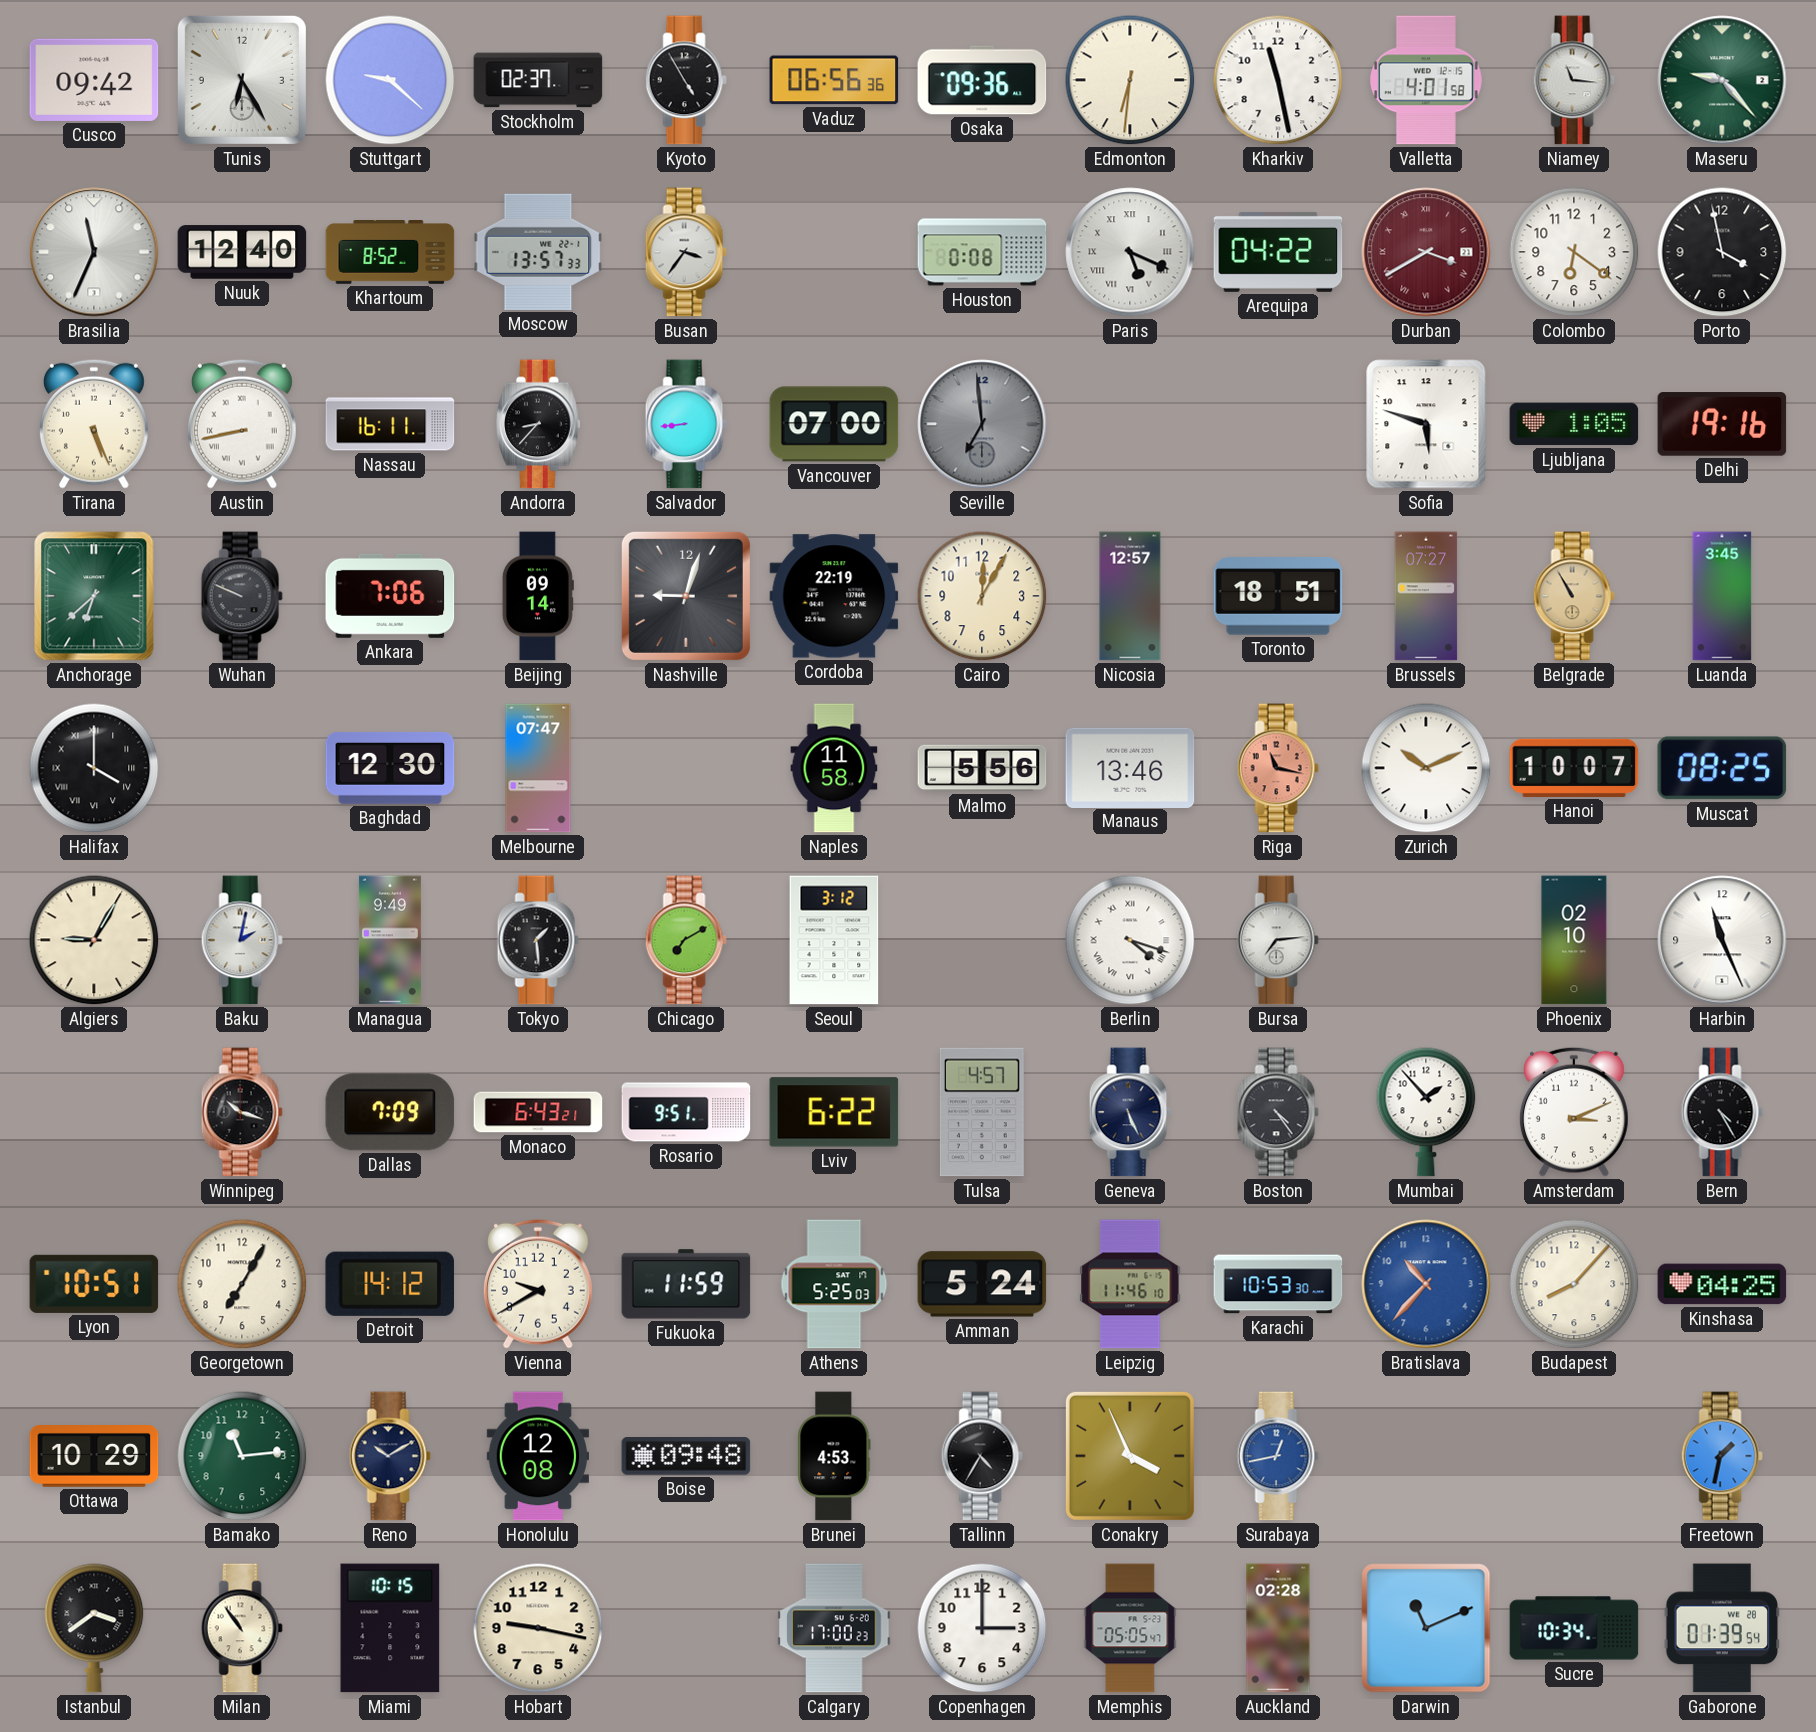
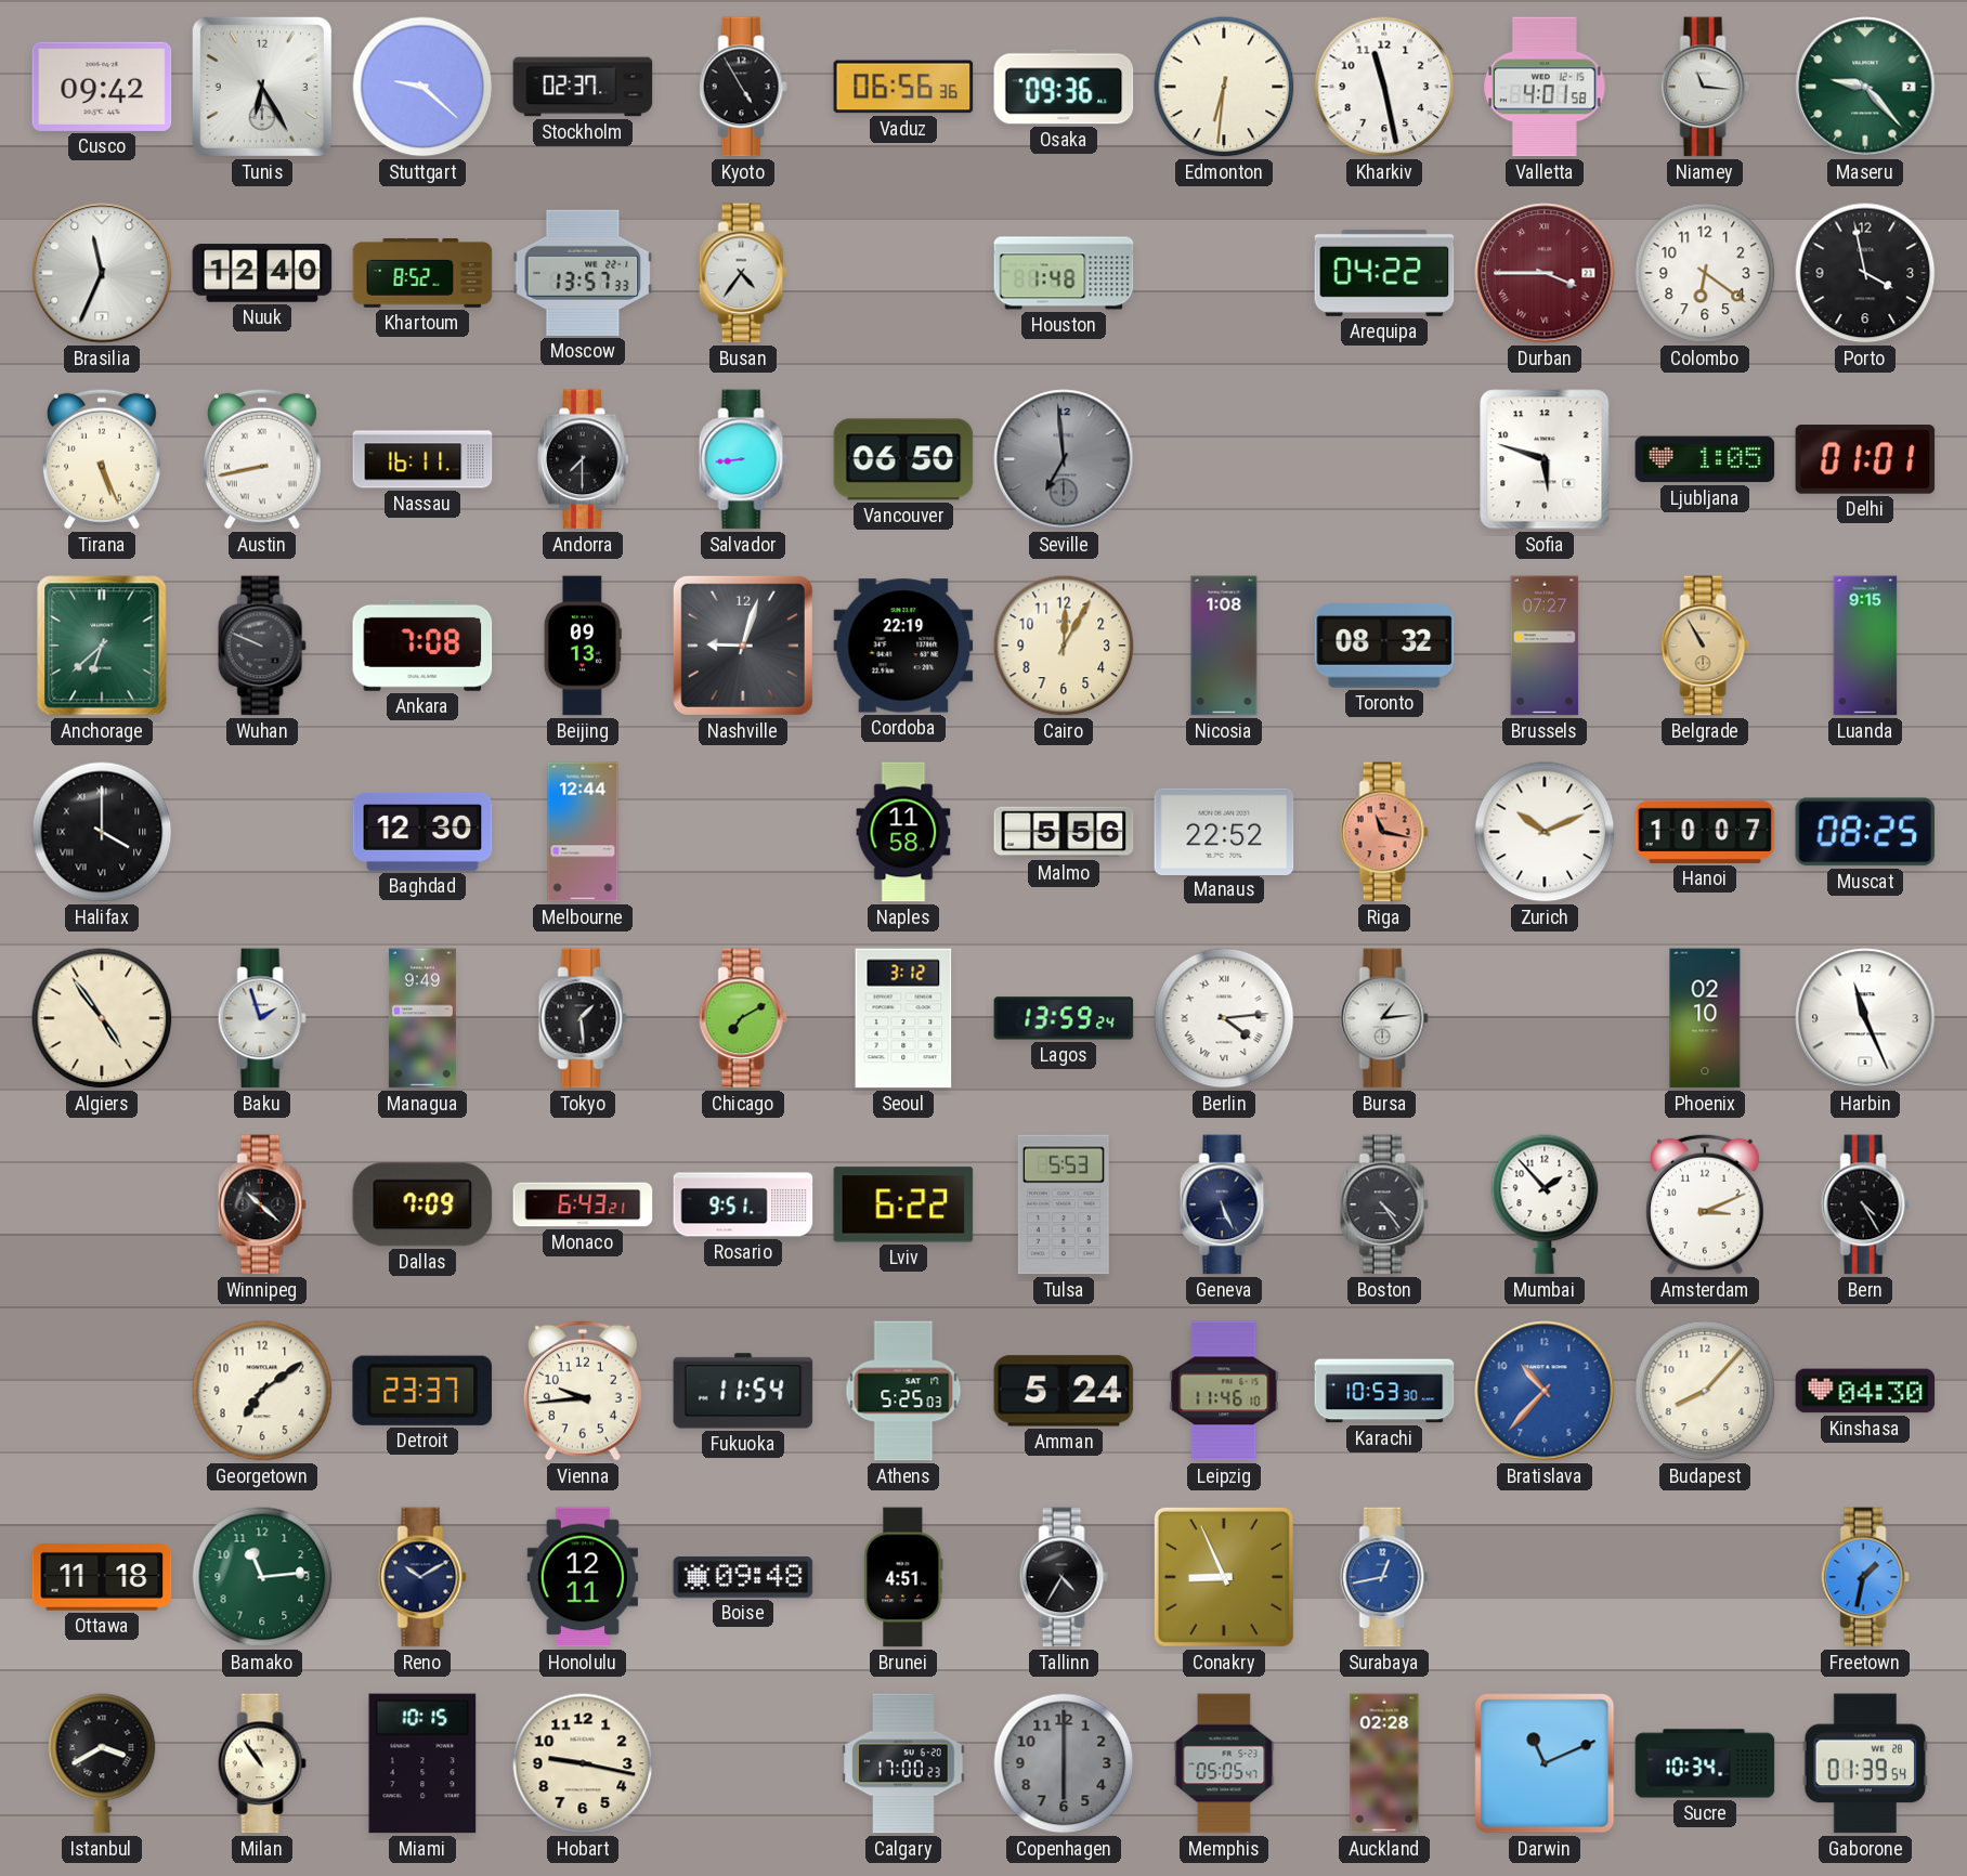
Busan: 3:36 -> 4:36 (743, 273)
Houston: 0:08 -> 1:48 (1064, 273)
Paris: 5:19 -> none (1130, 252)
Durban: 3:40 -> 3:45 (1545, 273)
Andorra: 8:37 -> 7:30 (583, 459)
Vancouver: 07:00 -> 06:50 (903, 459)
Delhi: 19:16 -> 01:01 (1865, 459)
Ankara: 7:06 -> 7:08 (422, 646)
Beijing: 09:14 -> 09:13 (583, 646)
Nicosia: 12:57 -> 1:08 (1224, 646)
Toronto: 18:51 -> 08:32 (1384, 646)
Luanda: 3:45 -> 9:15 (1865, 646)
Melbourne: 07:47 -> 12:44 (583, 832)
Manaus: 13:46 -> 22:52 (1224, 831)
Algiers: 9:05 -> 4:54 (102, 1018)
Baku: 2:02 -> 1:57 (262, 1018)
Lagos: none -> 13:59 (1064, 1018)
Berlin: 4:18 -> 4:14 (1224, 1018)
Bursa: 7:14 -> 1:14 (1384, 1018)
Winnipeg: 10:18 -> 10:22 (262, 1204)
Tulsa: 4:57 -> 5:53 (1064, 1204)
Lyon: 10:51 -> none (94, 1284)
Georgetown: 7:05 -> 7:09 (262, 1391)
Detroit: 14:12 -> 23:37 (422, 1391)
Vienna: 9:40 -> 9:44 (583, 1391)
Fukuoka: 11:59 -> 11:54 (743, 1391)
Kinshasa: 04:25 -> 04:30 (1865, 1391)
Ottawa: 10:29 -> 11:18 (102, 1577)
Honolulu: 12:08 -> 12:11 (582, 1577)
Brunei: 4:53 -> 4:51 (903, 1577)
Conakry: 3:56 -> 8:56 (1224, 1577)
Istanbul: 3:39 -> 3:40 (102, 1763)
Copenhagen: 3:00 -> 6:00 (1064, 1763)
Copenhagen dial: white -> grey (1064, 1763)
